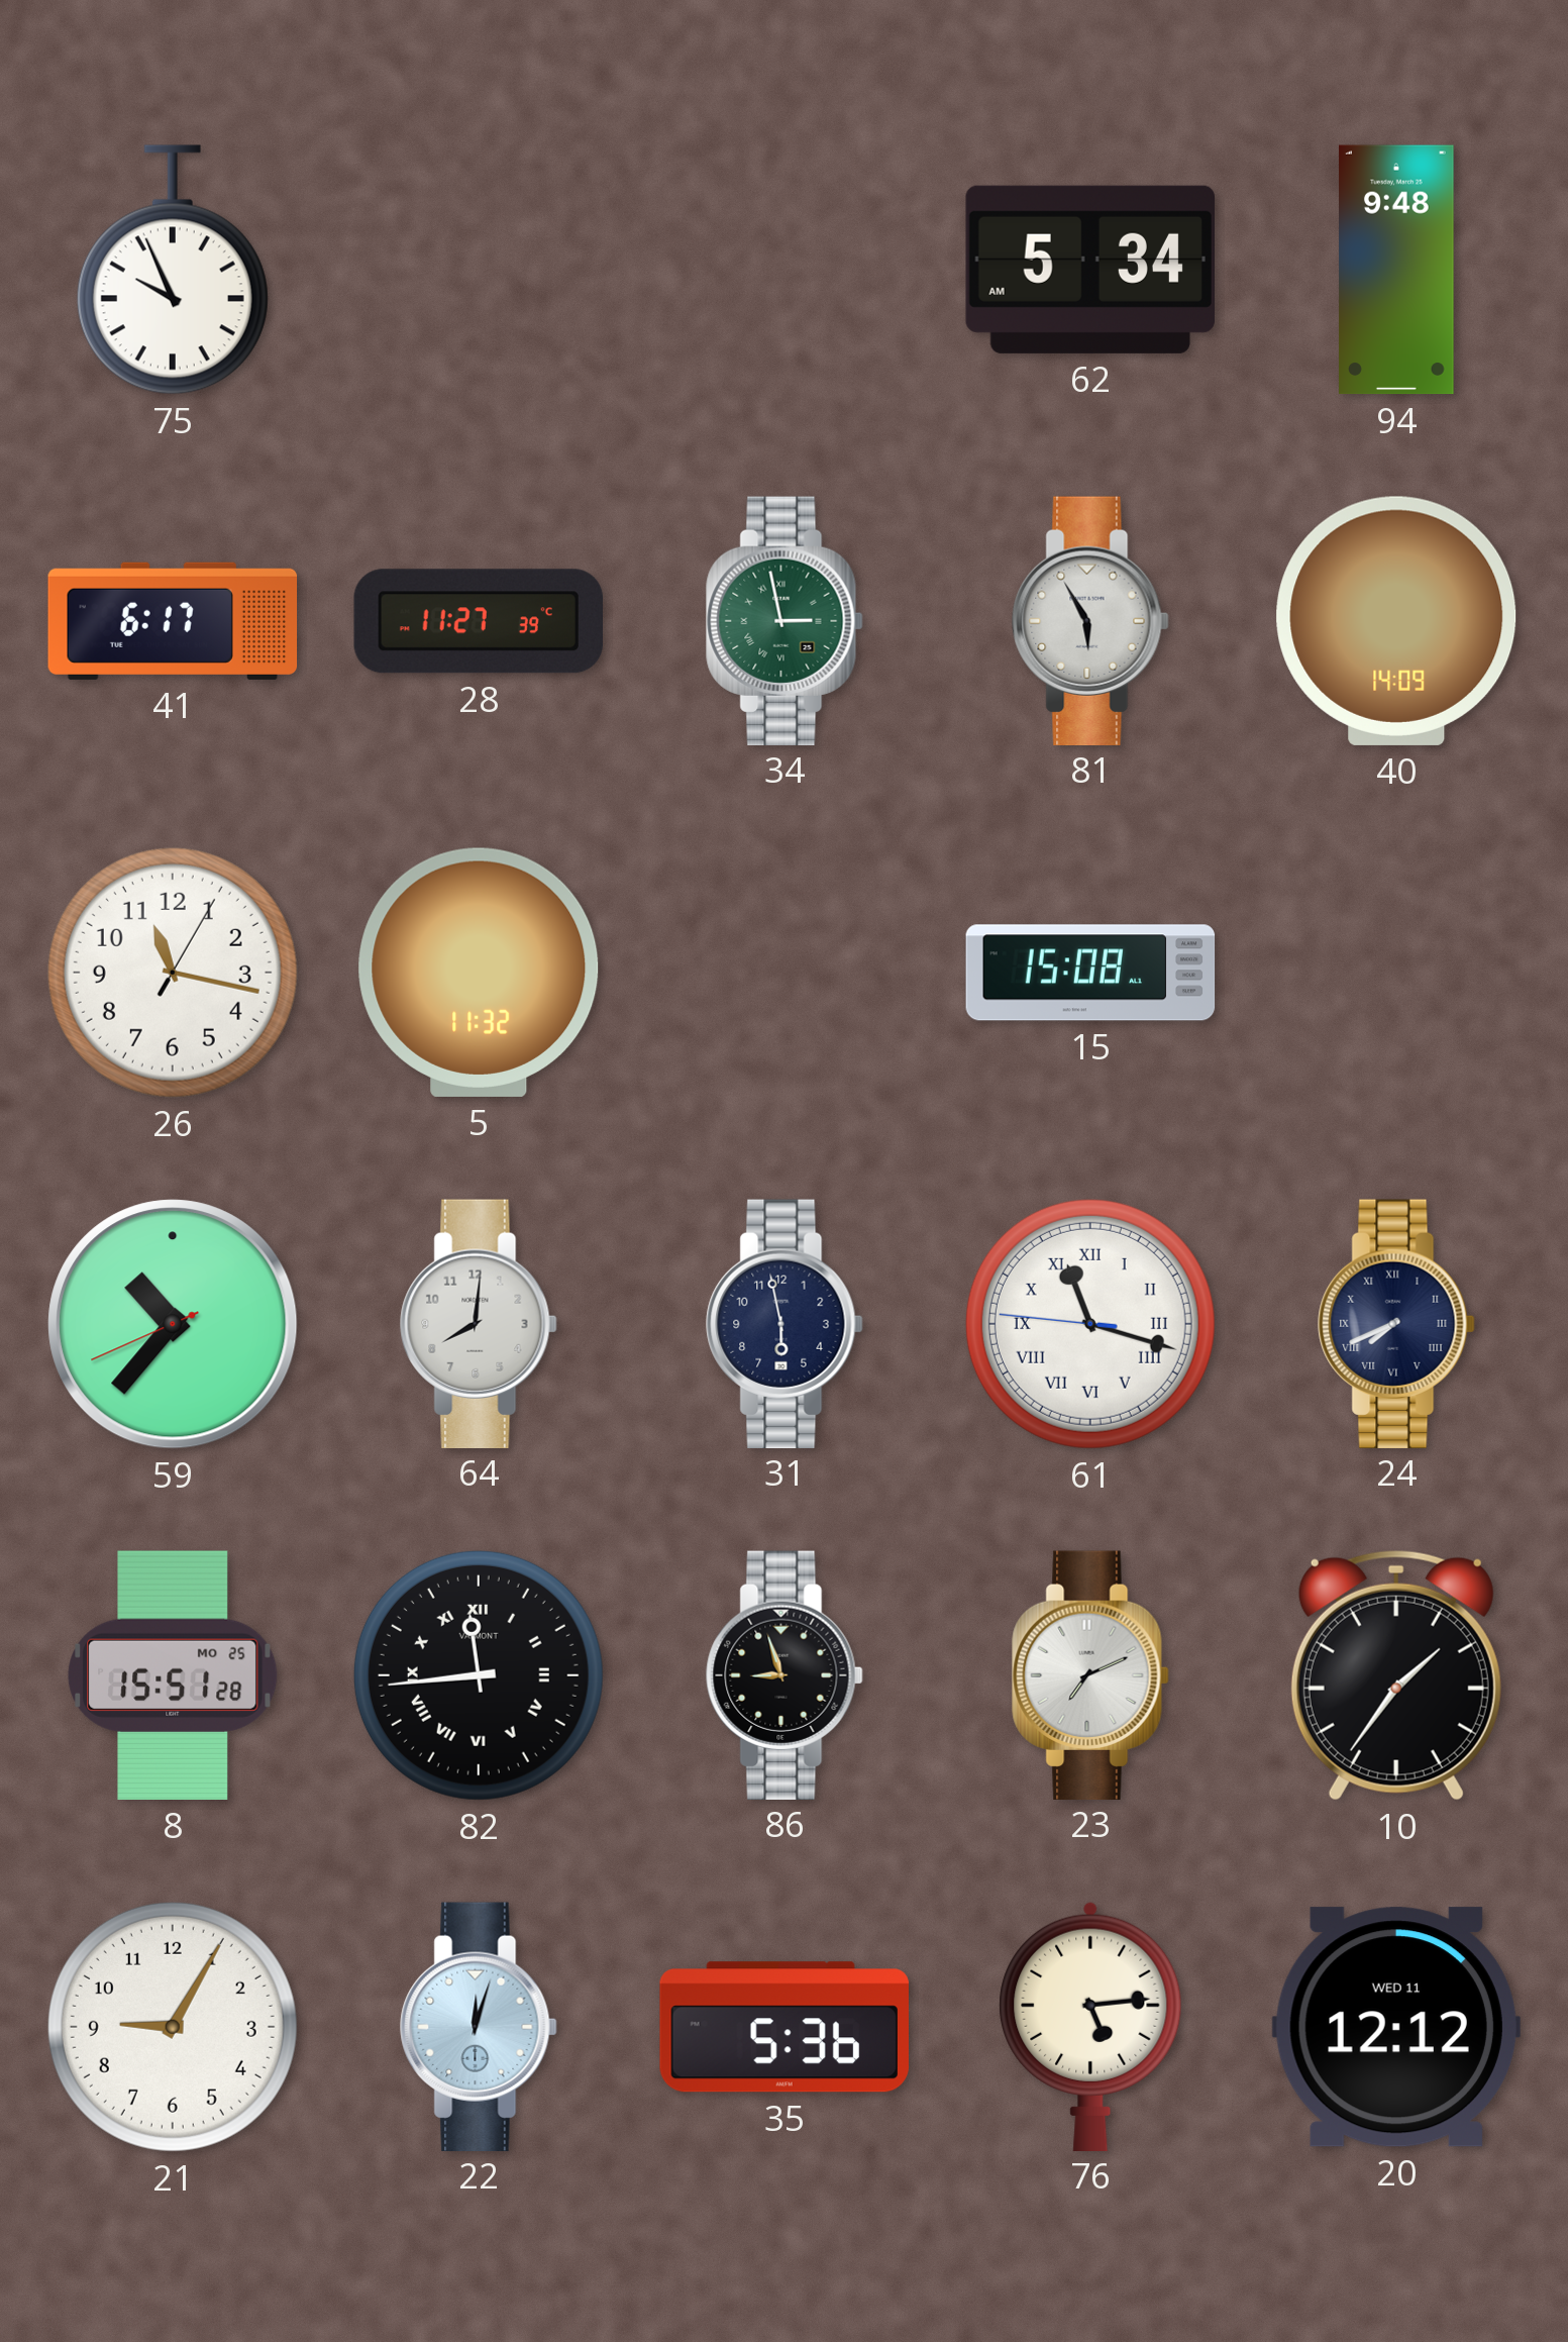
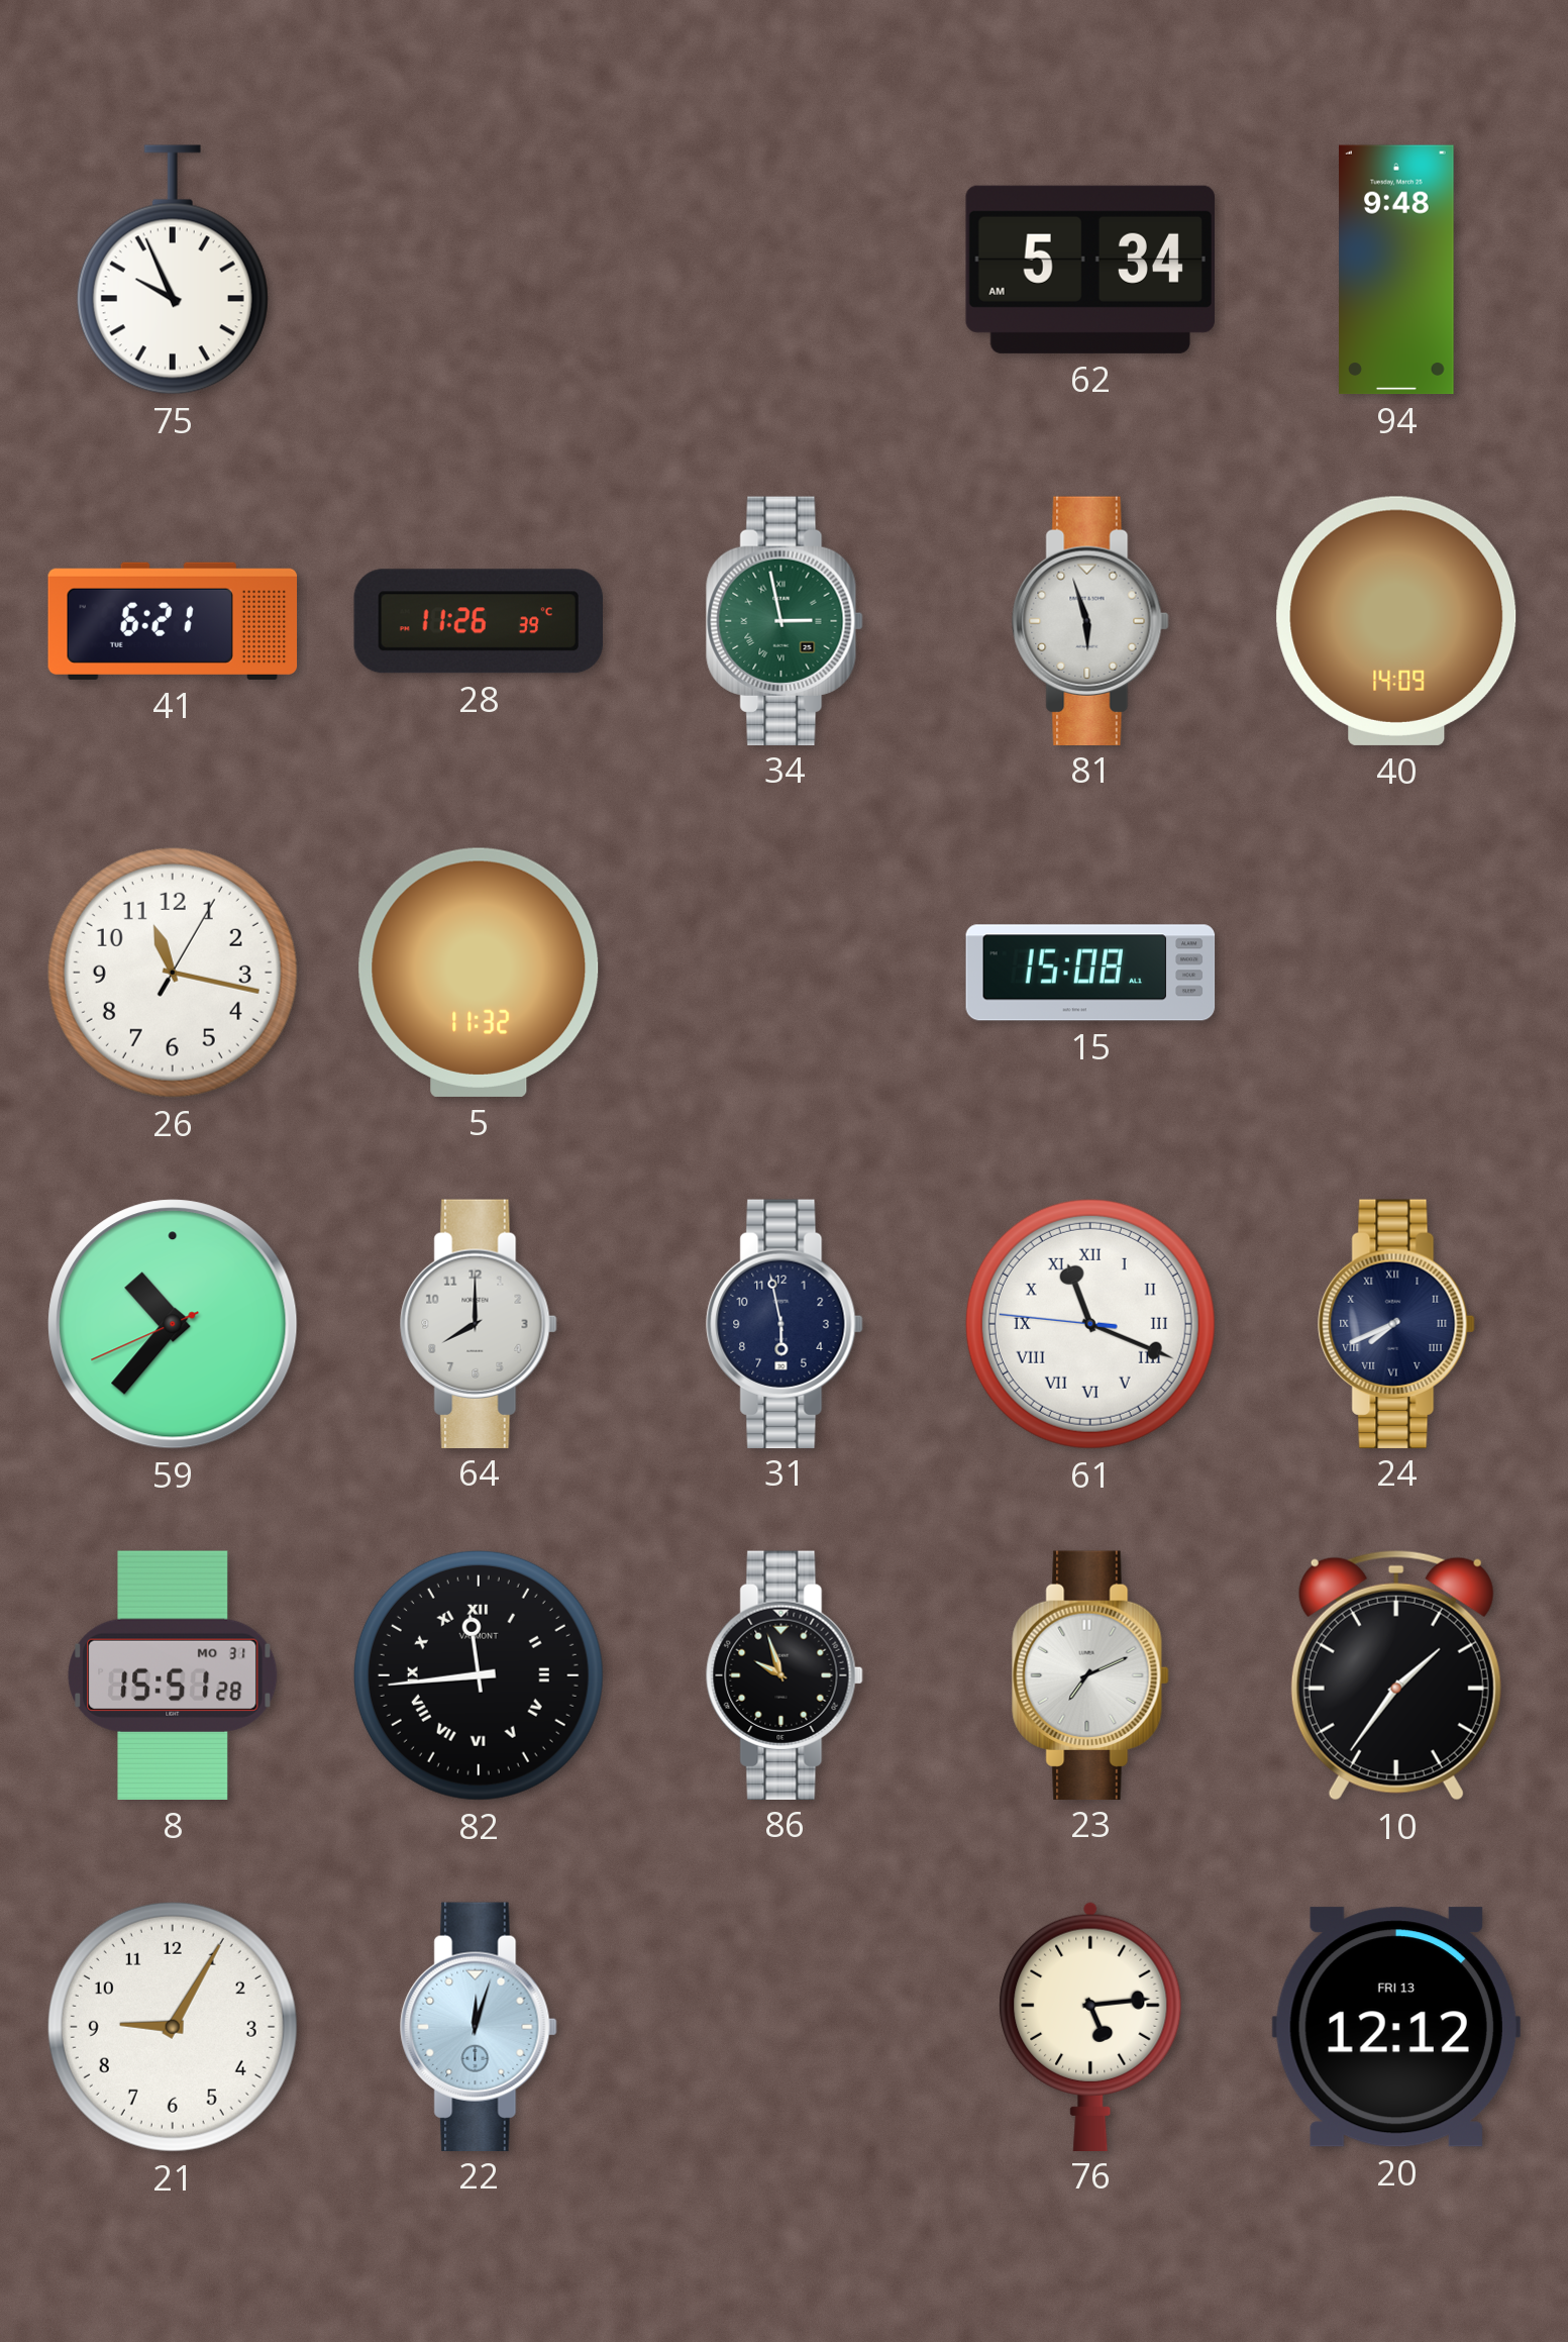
41: 6:17 -> 6:21 (173, 621)
28: 11:27 -> 11:26 (478, 621)
81: 5:55 -> 5:57 (1090, 620)
64: 8:01 -> 8:00 (479, 1323)
61: 11:17 -> 11:18 (1090, 1324)
8 date: MO 25 -> MO 31 (173, 1675)
86: 8:57 -> 9:57 (785, 1674)
35: 5:36 -> none (785, 2027)
20 date: WED 11 -> FRI 13 (1396, 2027)
